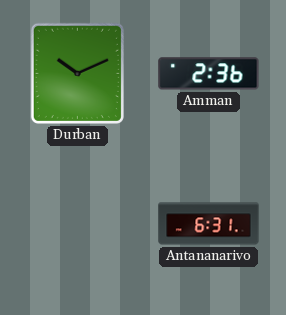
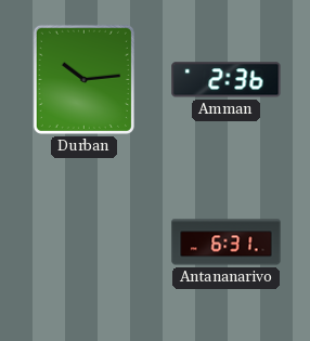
Durban: 10:11 -> 10:14 (83, 79)
